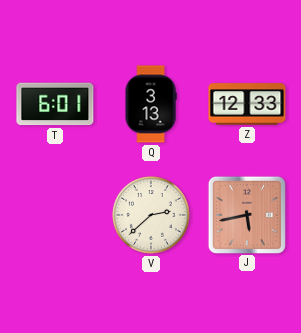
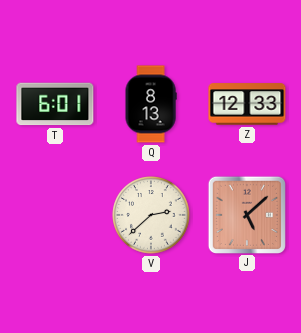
Q: 3:13 -> 8:13 (151, 104)
J: 5:43 -> 5:08 (246, 214)
